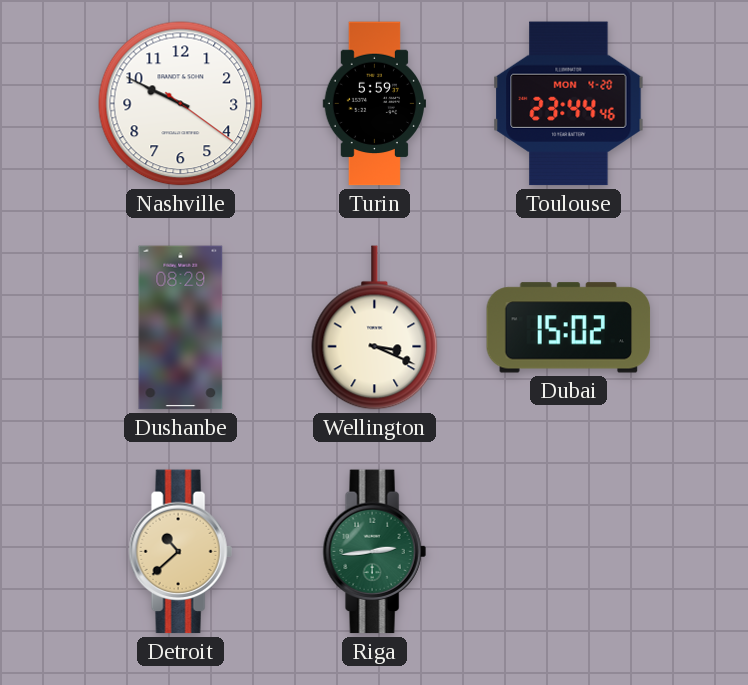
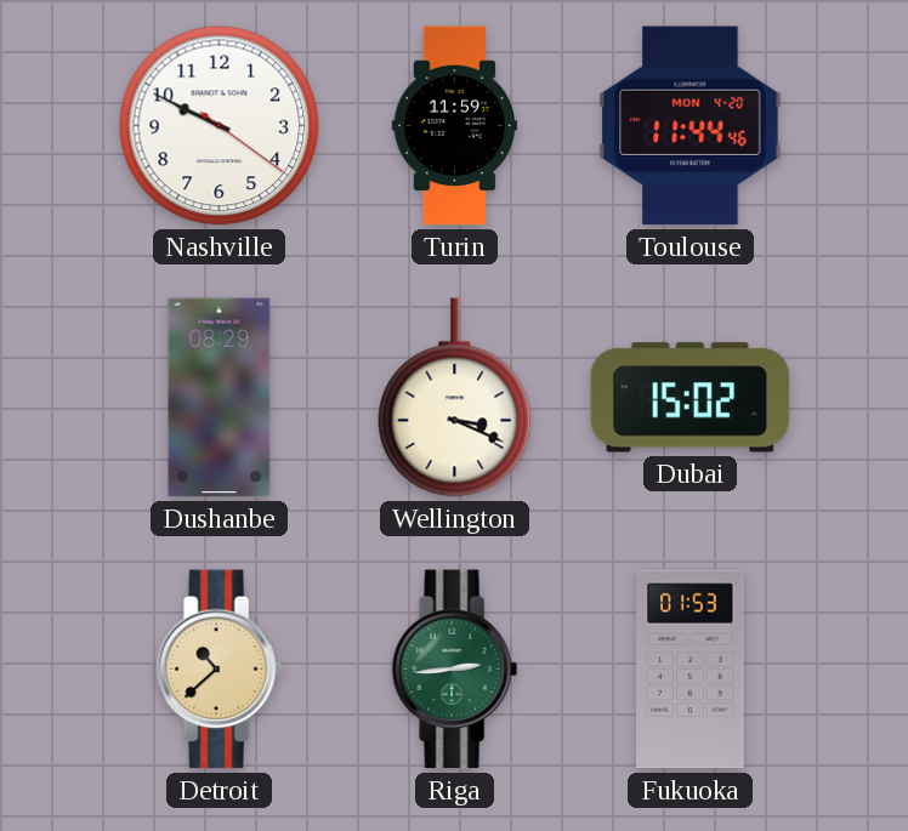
Turin: 5:59 -> 11:59 (455, 126)
Toulouse: 23:44 -> 11:44 (691, 126)
Fukuoka: none -> 01:53 (691, 670)
